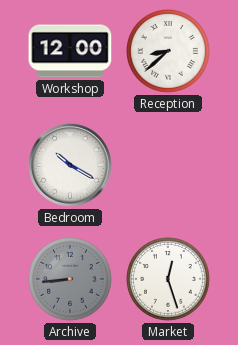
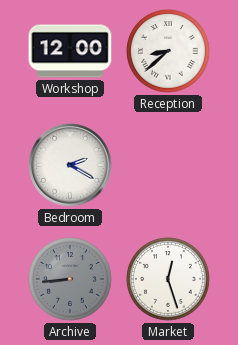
Bedroom: 10:20 -> 2:20 (70, 165)
